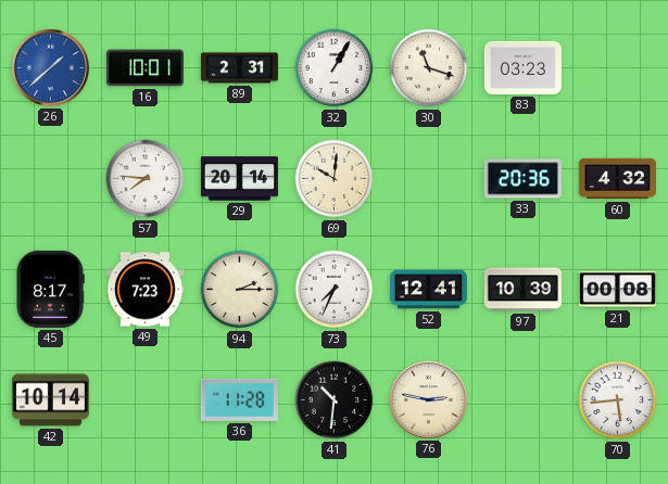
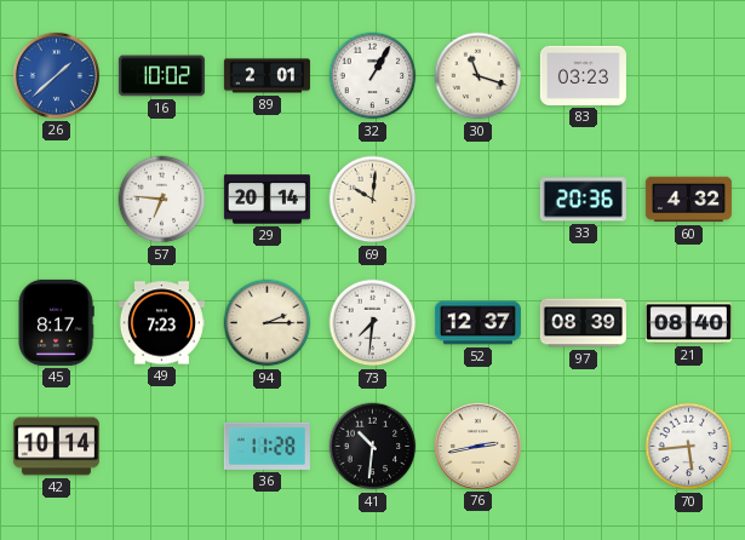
16: 10:01 -> 10:02 (161, 76)
89: 2:31 -> 2:01 (267, 76)
57: 7:46 -> 6:46 (162, 200)
73: 7:34 -> 7:31 (373, 323)
52: 12:41 -> 12:37 (477, 323)
97: 10:39 -> 08:39 (583, 323)
21: 00:08 -> 08:40 (688, 323)
76: 2:47 -> 2:43 (477, 446)
